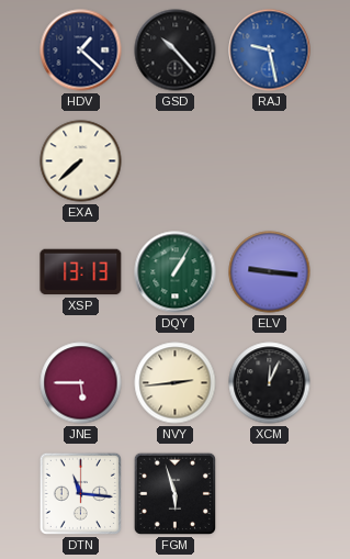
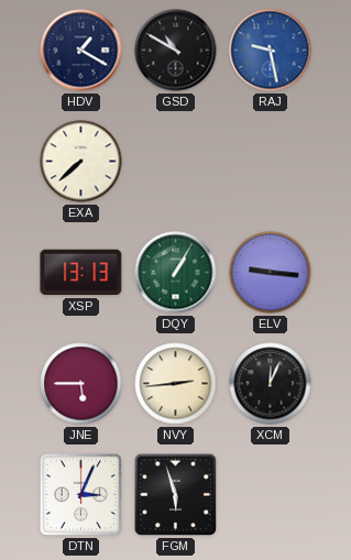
HDV: 1:22 -> 1:20 (81, 51)
GSD: 10:23 -> 10:50 (176, 51)
DTN: 11:16 -> 3:04 (80, 494)
